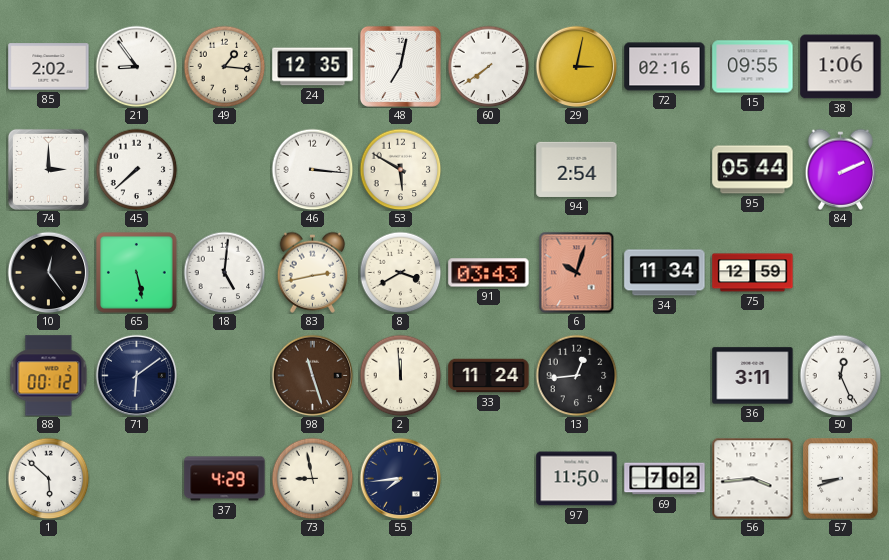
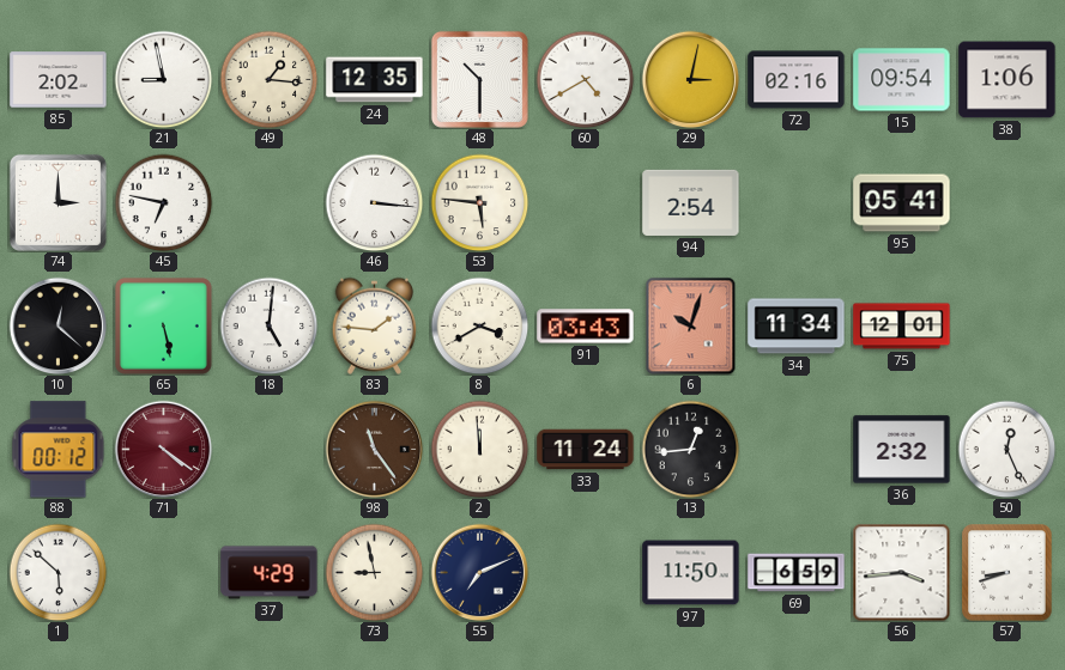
21: 8:54 -> 8:58 (163, 79)
48: 7:02 -> 10:30 (479, 79)
60: 7:39 -> 4:40 (585, 79)
15: 09:55 -> 09:54 (902, 80)
45: 7:38 -> 6:47 (163, 202)
53: 5:50 -> 5:46 (479, 202)
95: 05:44 -> 05:41 (902, 203)
84: 2:11 -> none (841, 169)
10: 12:24 -> 12:22 (58, 325)
83: 2:43 -> 1:46 (375, 325)
75: 12:59 -> 12:01 (902, 327)
71: 6:09 -> 4:21 (163, 449)
71 dial: navy -> burgundy (163, 449)
98: 11:27 -> 11:24 (374, 449)
36: 3:11 -> 2:32 (902, 450)
55: 7:44 -> 7:11 (479, 572)
69: 7:02 -> 6:59 (797, 573)
